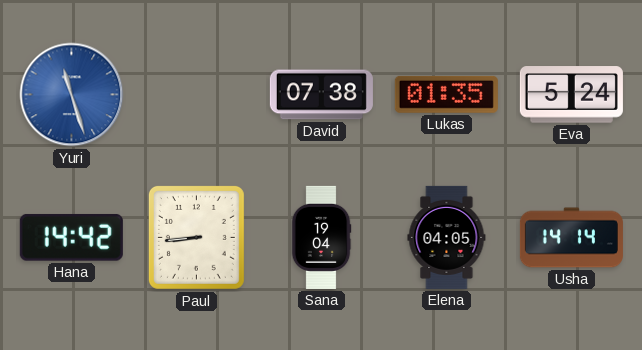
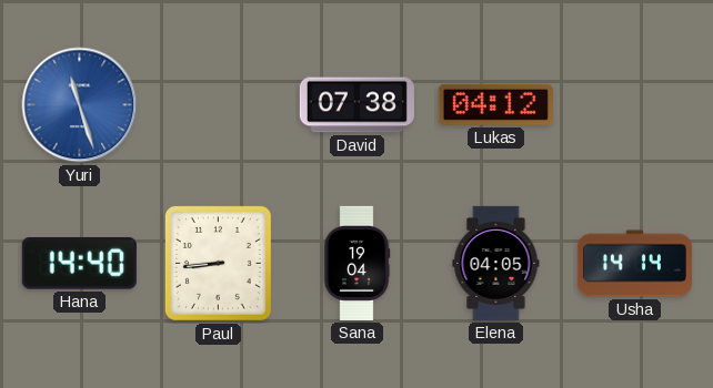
Lukas: 01:35 -> 04:12 (495, 104)
Eva: 5:24 -> none (571, 95)
Hana: 14:42 -> 14:40 (79, 263)
